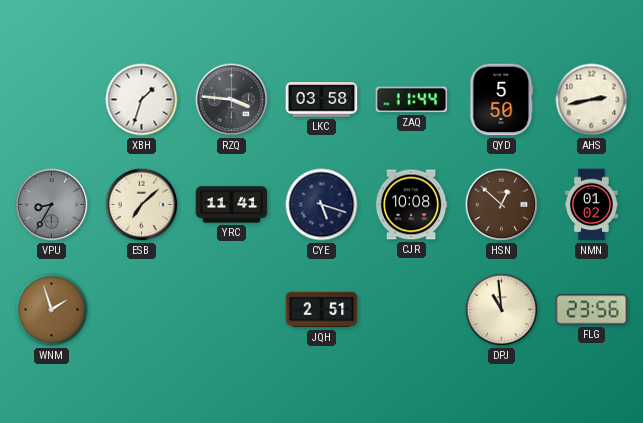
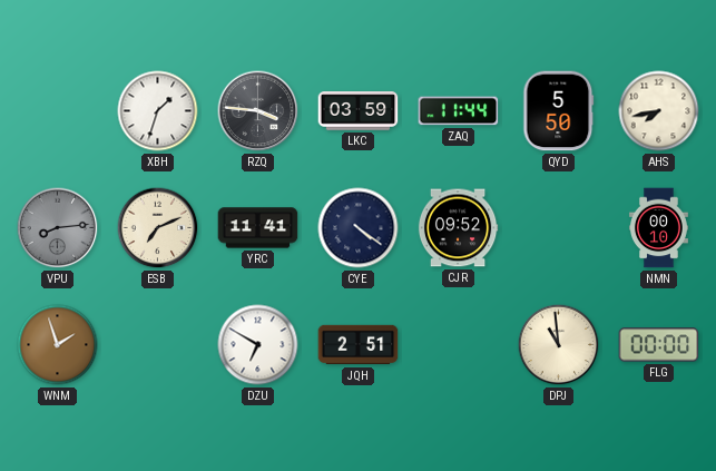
LKC: 03:58 -> 03:59 (359, 111)
AHS: 2:43 -> 7:43 (659, 111)
VPU: 8:35 -> 8:14 (58, 228)
ESB: 7:08 -> 7:11 (158, 228)
CYE: 5:18 -> 4:21 (359, 228)
CJR: 10:08 -> 09:52 (458, 228)
HSN: 12:52 -> none (502, 205)
NMN: 01:02 -> 00:10 (658, 228)
DZU: none -> 6:50 (258, 345)
FLG: 23:56 -> 00:00 (659, 345)
